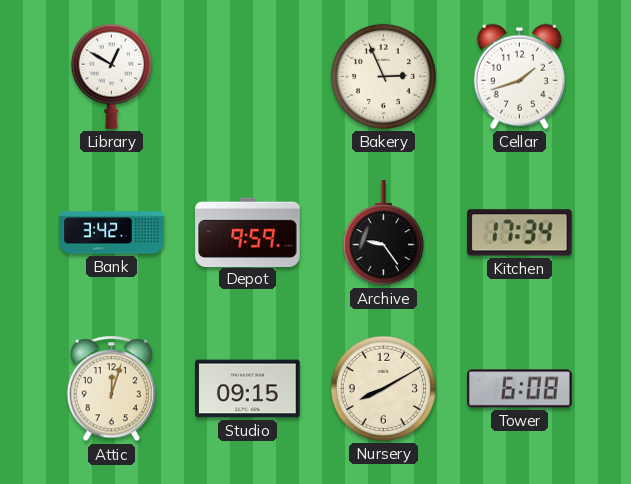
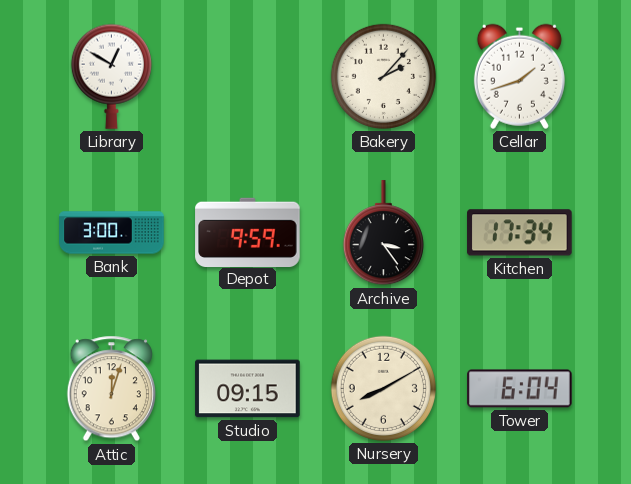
Bakery: 2:56 -> 2:07 (383, 76)
Bank: 3:42 -> 3:00 (112, 233)
Archive: 9:24 -> 3:24 (383, 233)
Tower: 6:08 -> 6:04 (520, 389)
